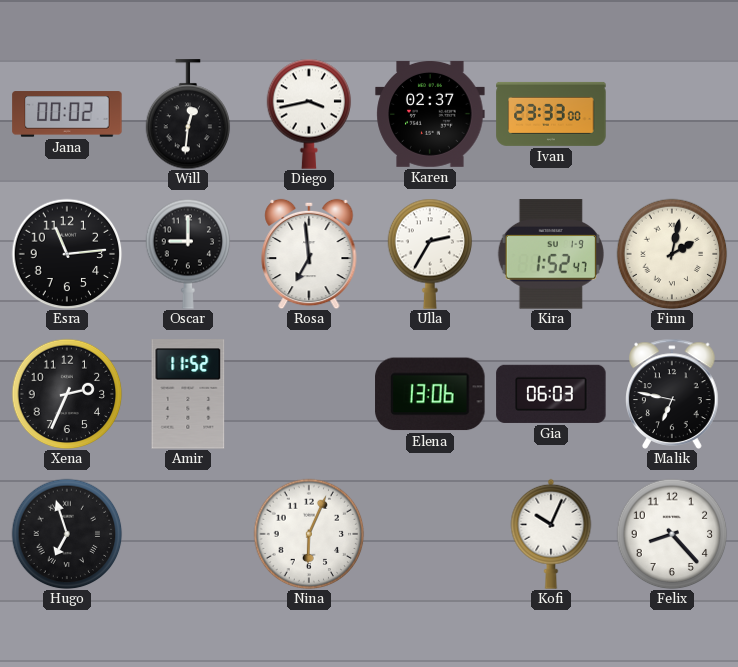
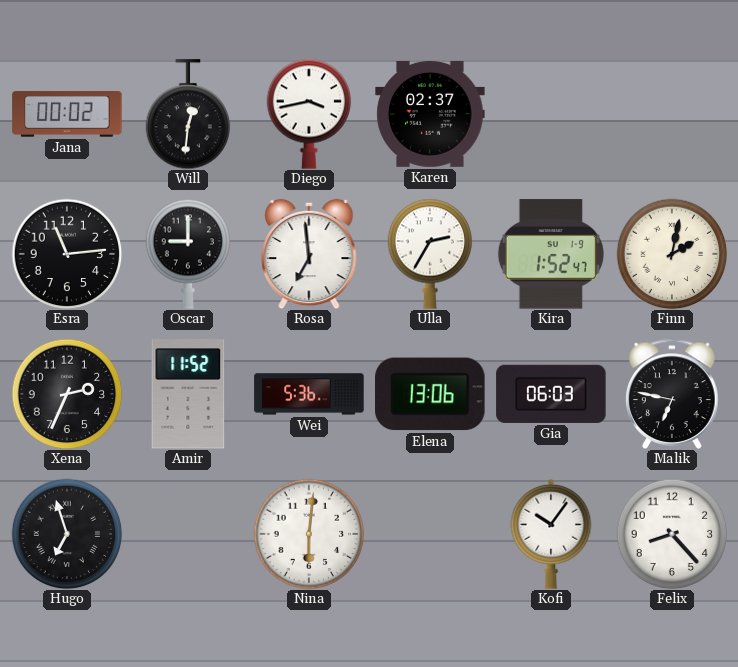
Ivan: 23:33 -> none (551, 114)
Wei: none -> 5:36 (309, 394)
Nina: 6:04 -> 6:01 (309, 534)
Kofi: 10:04 -> 10:06 (551, 534)
